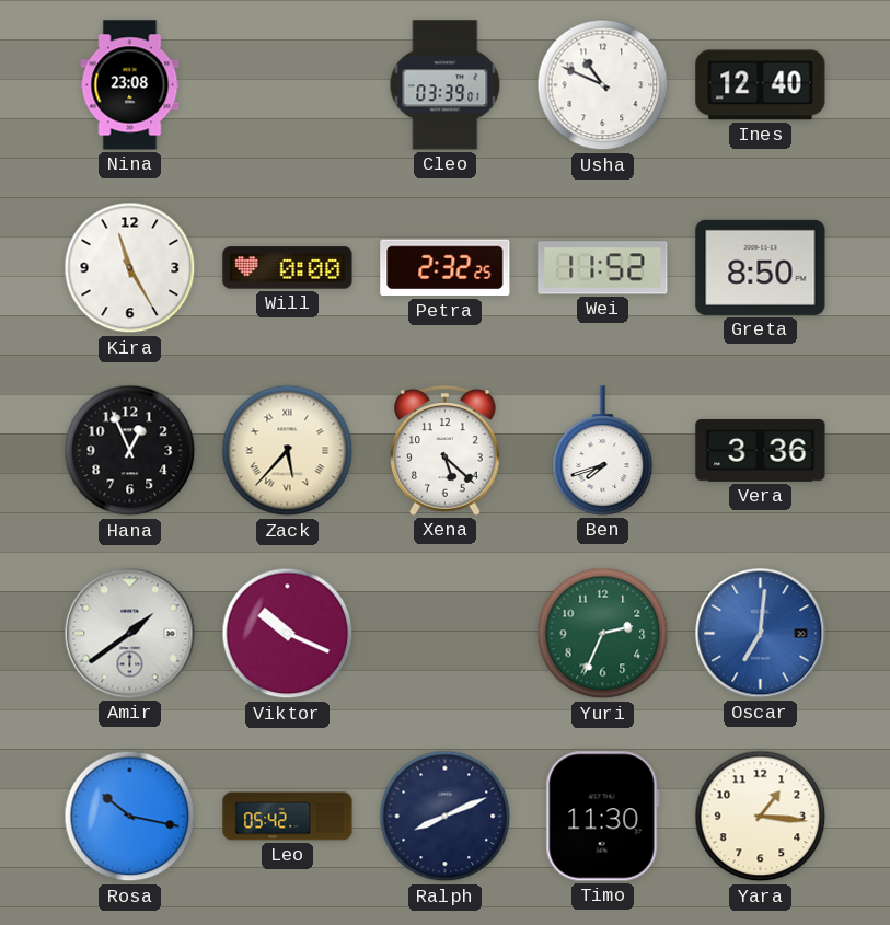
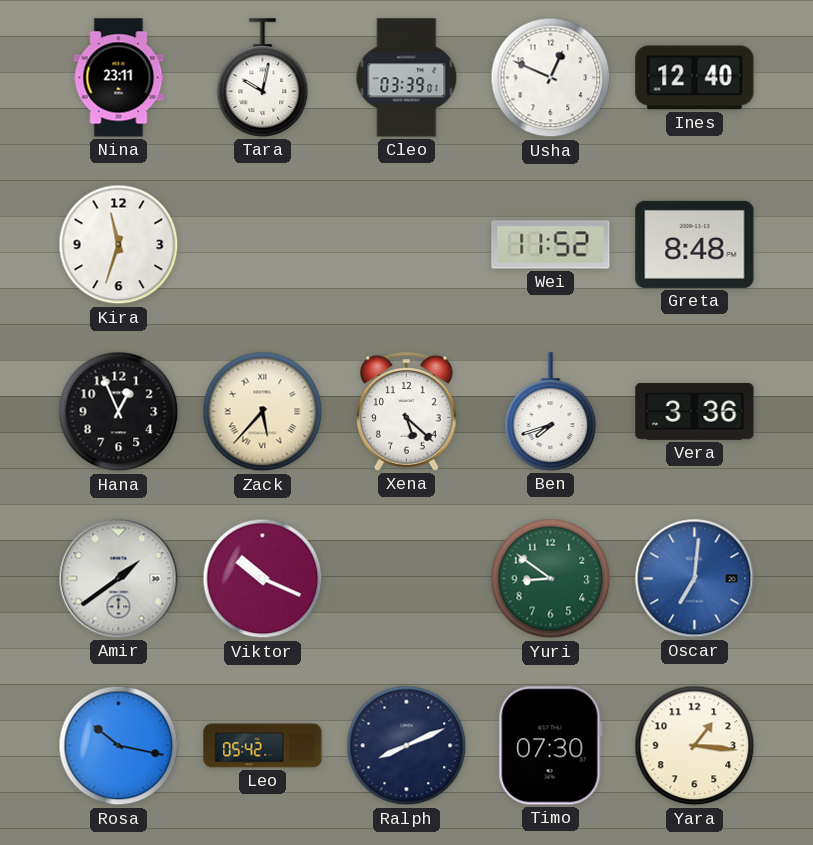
Nina: 23:08 -> 23:11 (119, 78)
Tara: none -> 10:02 (263, 78)
Usha: 10:49 -> 12:49 (551, 78)
Kira: 11:25 -> 11:33 (119, 245)
Will: 0:00 -> none (288, 268)
Petra: 2:32 -> none (446, 268)
Greta: 8:50 -> 8:48 (695, 244)
Yuri: 2:34 -> 8:51 (551, 579)
Timo: 11:30 -> 07:30 (550, 746)
